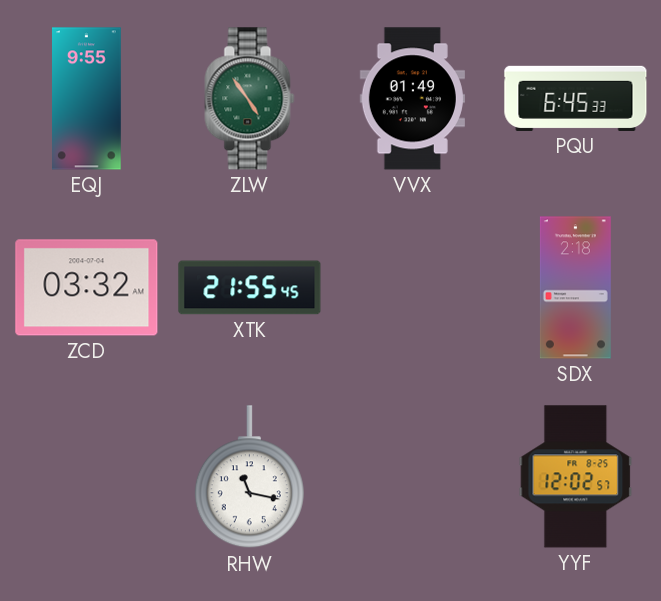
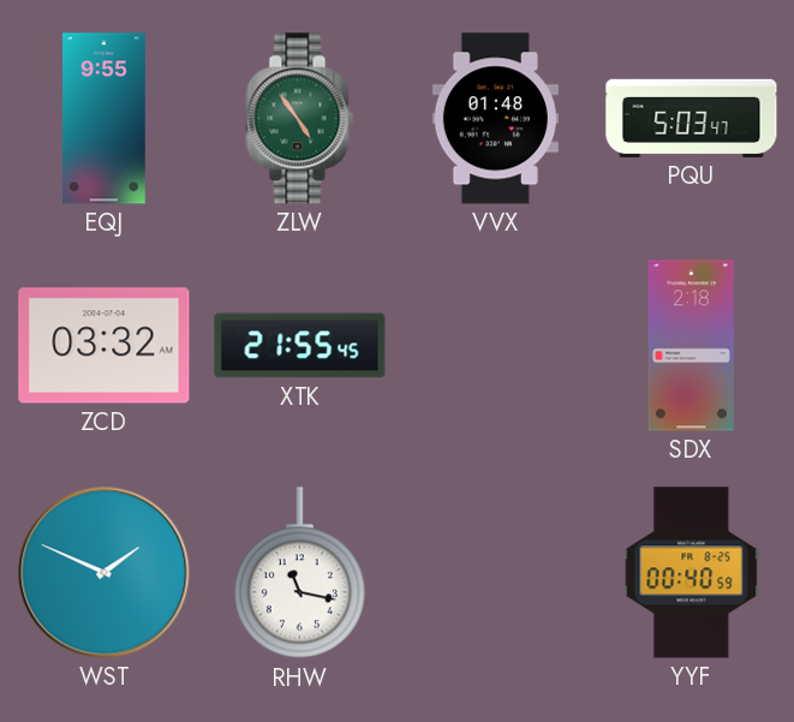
VVX: 01:49 -> 01:48 (495, 119)
PQU: 6:45 -> 5:03 (692, 118)
WST: none -> 1:49 (105, 573)
YYF: 12:02 -> 00:40 (692, 573)
